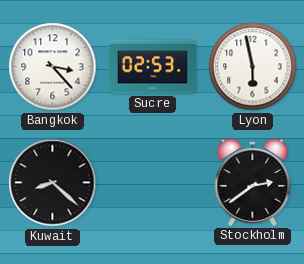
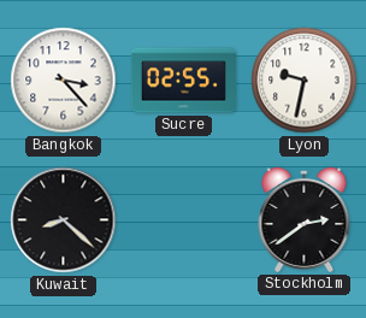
Sucre: 02:53 -> 02:55 (183, 81)
Lyon: 5:58 -> 9:32 (305, 81)
